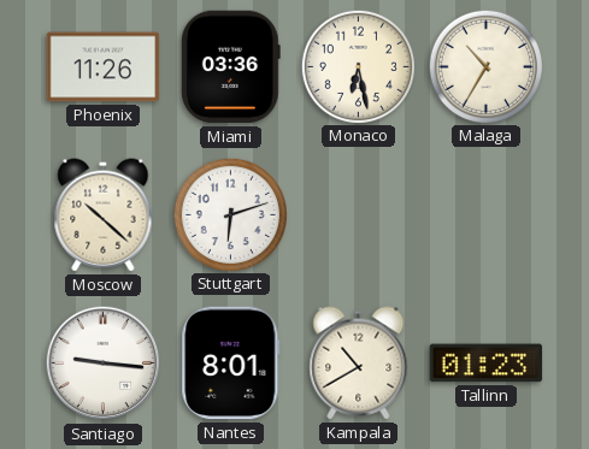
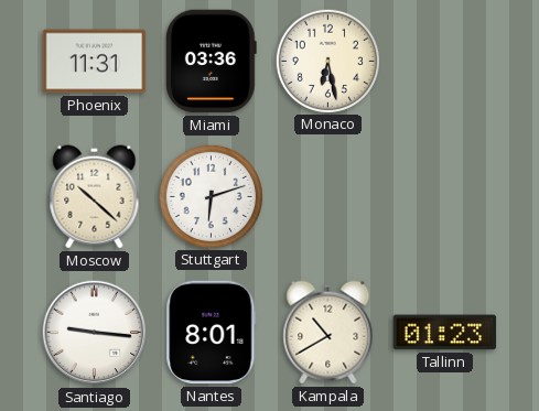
Phoenix: 11:26 -> 11:31 (95, 62)
Malaga: 10:35 -> none (485, 66)
